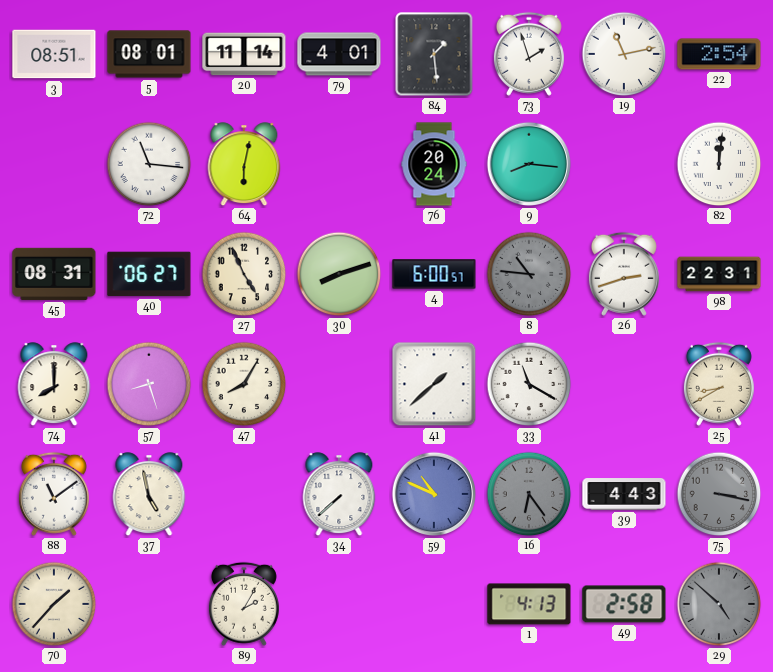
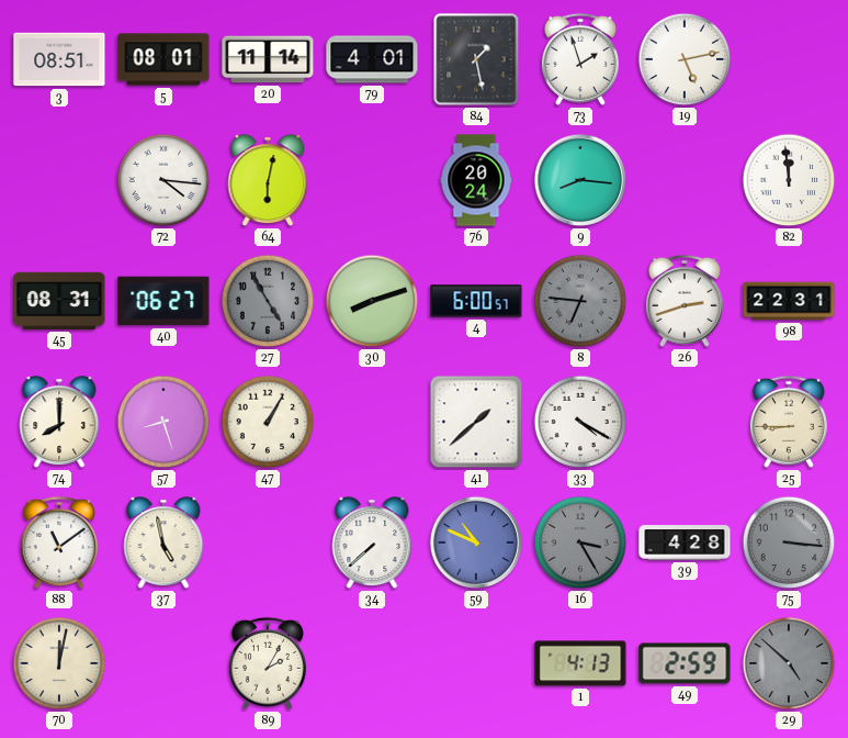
84: 1:29 -> 1:28 (476, 59)
19: 11:13 -> 5:13 (685, 59)
22: 2:54 -> none (719, 54)
72: 11:16 -> 4:16 (163, 180)
82: 12:01 -> 11:59 (789, 180)
27: 4:56 -> 4:55 (268, 301)
27 dial: cream -> grey (268, 301)
8: 10:46 -> 6:46 (580, 301)
47: 8:05 -> 1:05 (268, 422)
33: 11:20 -> 4:20 (580, 422)
25: 8:40 -> 8:45 (789, 422)
16: 6:24 -> 3:25 (580, 543)
39: 4:43 -> 4:28 (685, 543)
75: 3:17 -> 3:16 (789, 543)
70: 1:37 -> 12:02 (59, 663)
49: 2:58 -> 2:59 (685, 663)
